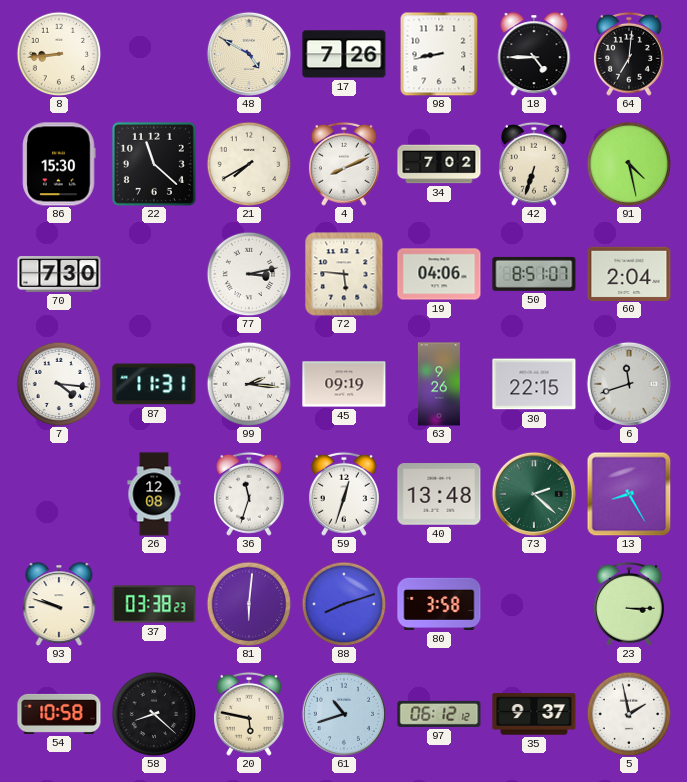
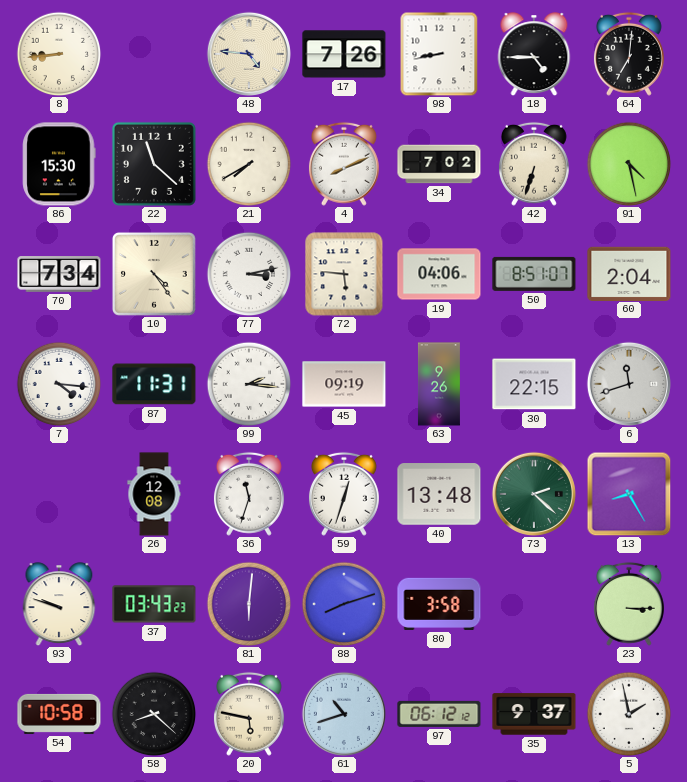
48: 4:50 -> 4:46 (249, 54)
70: 7:30 -> 7:34 (59, 274)
10: none -> 4:24 (154, 274)
37: 03:38 -> 03:43 (154, 604)
